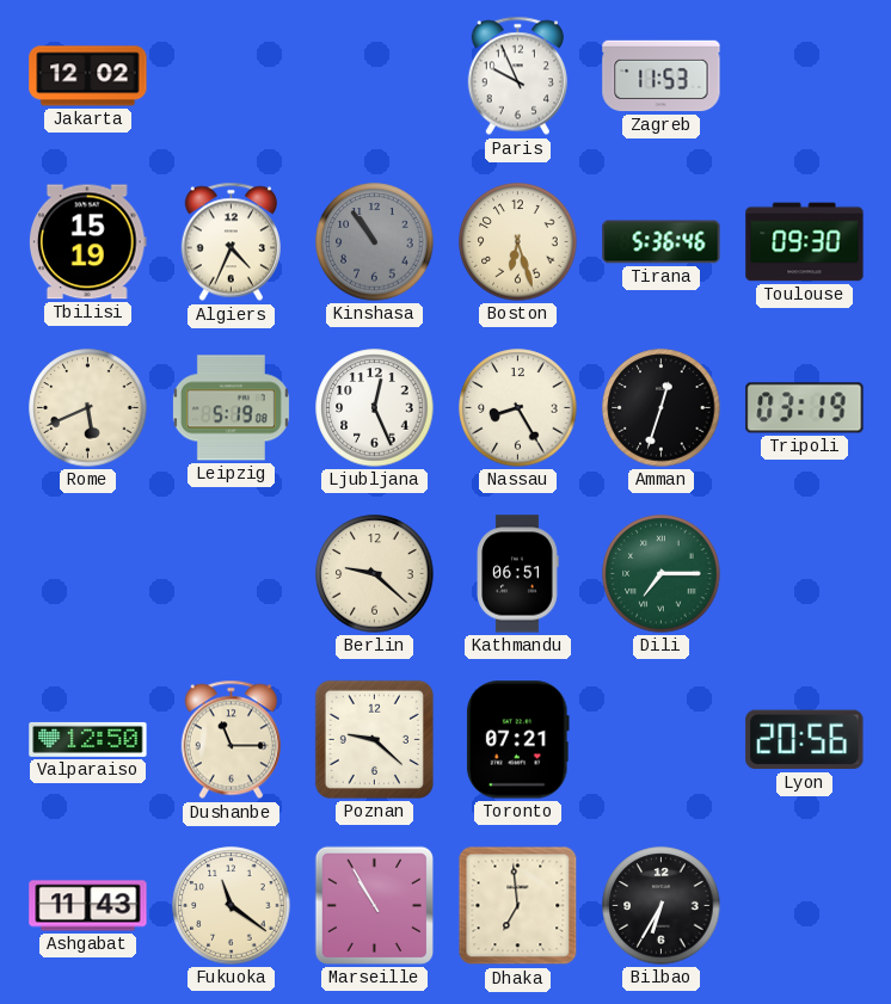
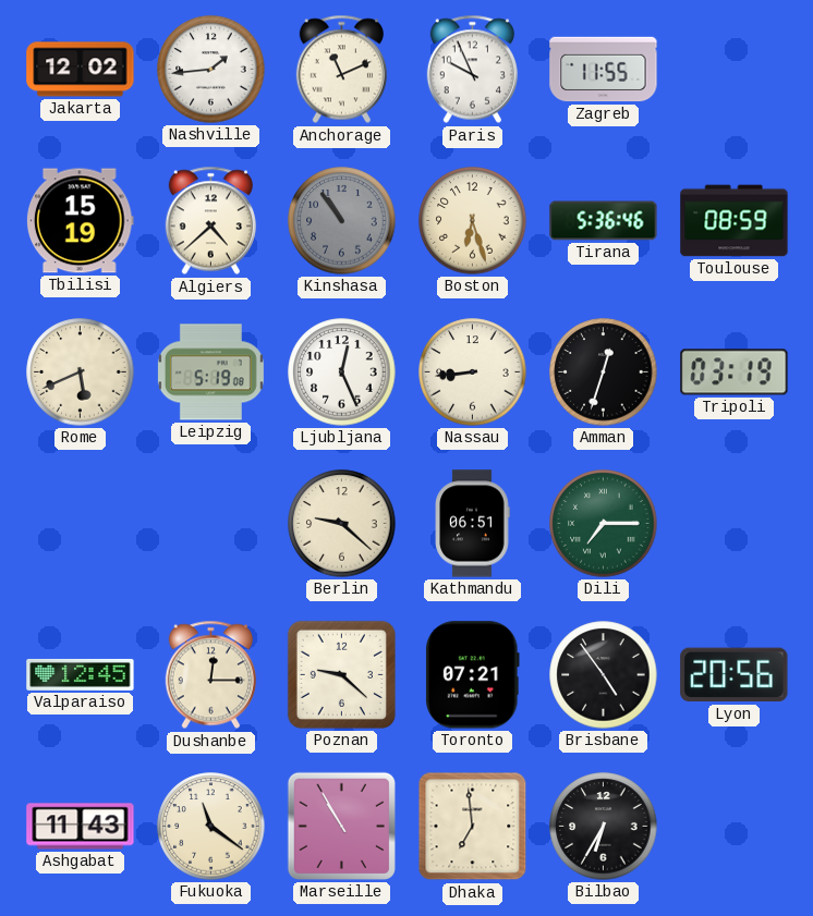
Nashville: none -> 1:44 (211, 70)
Anchorage: none -> 11:11 (341, 70)
Zagreb: 11:53 -> 11:55 (604, 70)
Algiers: 4:34 -> 4:38 (210, 221)
Toulouse: 09:30 -> 08:59 (735, 221)
Nassau: 8:25 -> 8:44 (473, 372)
Valparaiso: 12:50 -> 12:45 (81, 674)
Dushanbe: 11:15 -> 12:15 (210, 675)
Brisbane: none -> 4:54 (604, 675)
